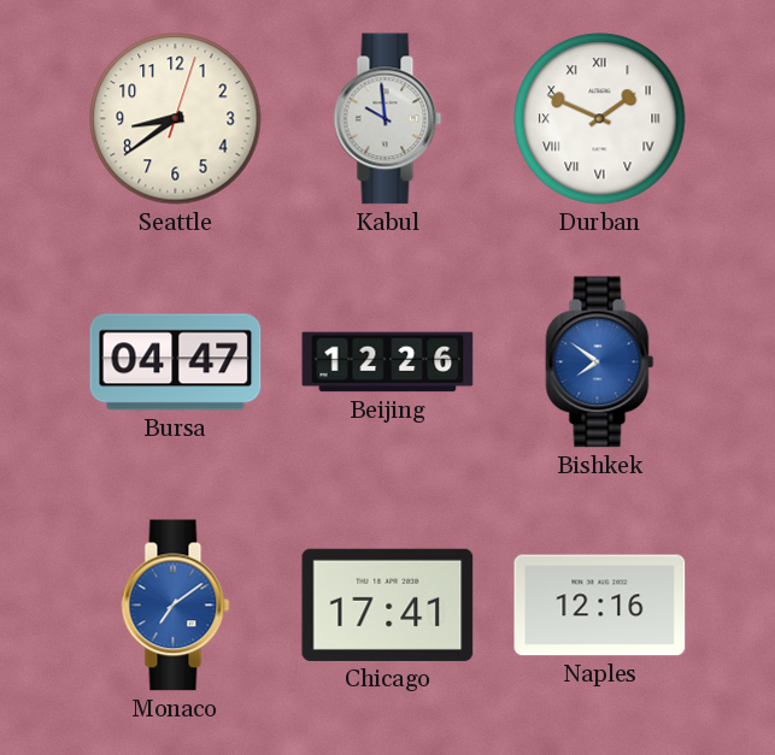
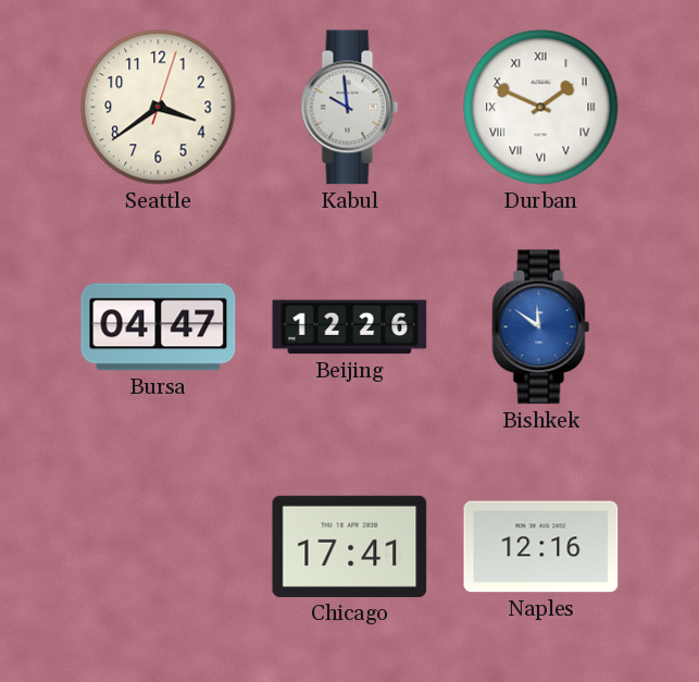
Seattle: 8:39 -> 3:39 (159, 108)
Bishkek: 7:51 -> 11:51 (541, 327)
Monaco: 7:09 -> none (176, 606)
